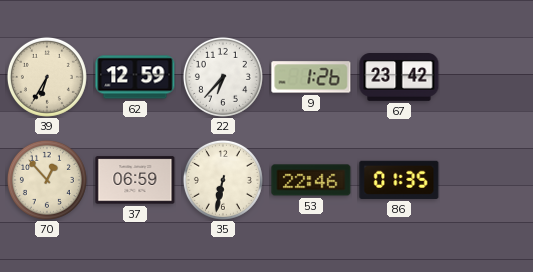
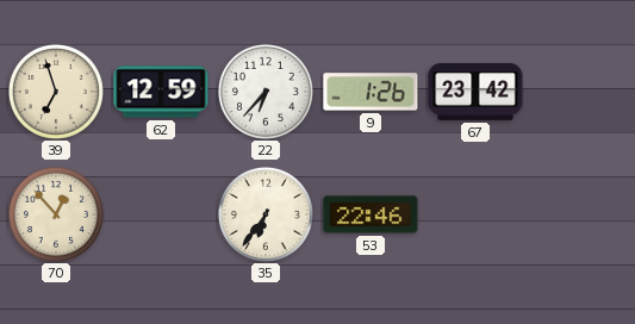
39: 6:35 -> 6:57 (56, 92)
37: 06:59 -> none (135, 180)
35: 6:32 -> 6:36 (266, 214)
86: 01:35 -> none (399, 180)
